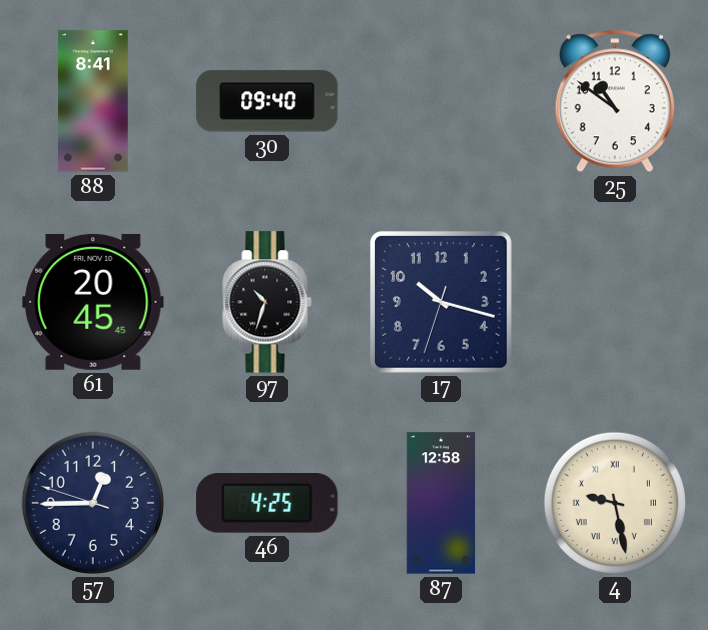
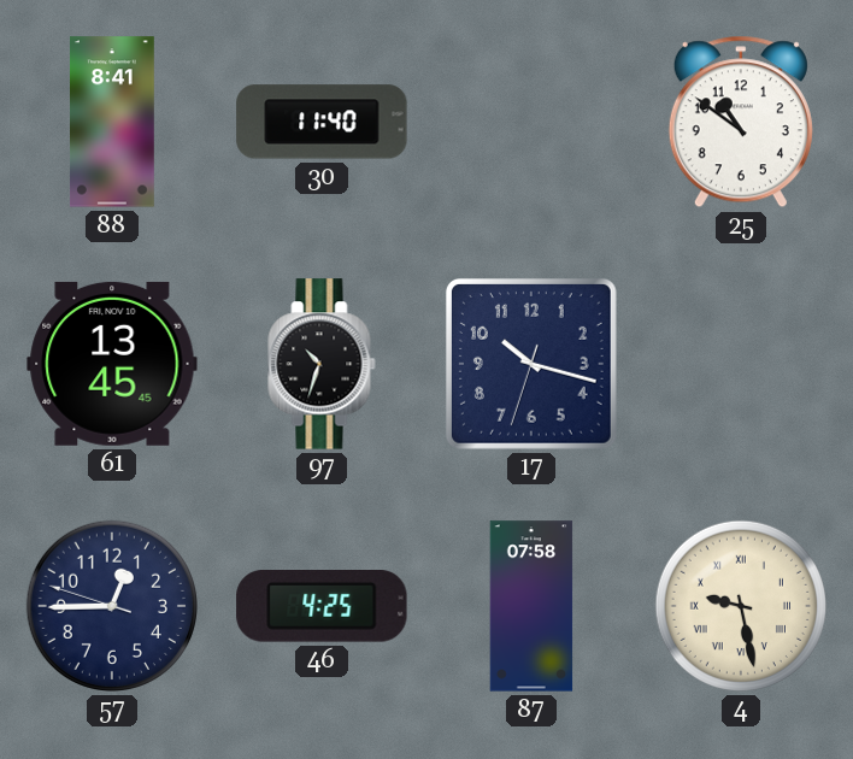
30: 09:40 -> 11:40 (322, 122)
61: 20:45 -> 13:45 (112, 364)
87: 12:58 -> 07:58 (531, 606)
